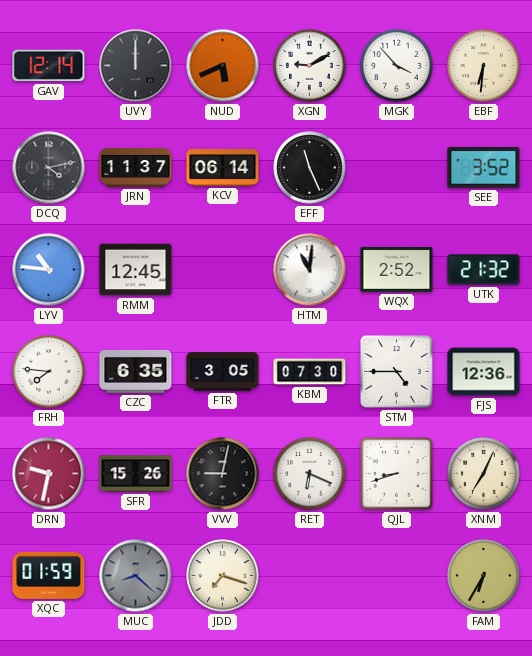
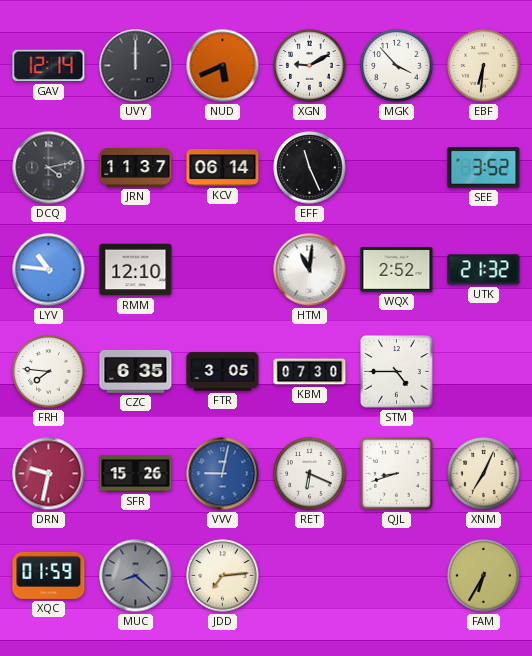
RMM: 12:45 -> 12:10 (136, 270)
FJS: 12:36 -> none (484, 372)
VVV dial: black -> blue (223, 474)
JDD: 7:18 -> 7:14 (223, 576)
